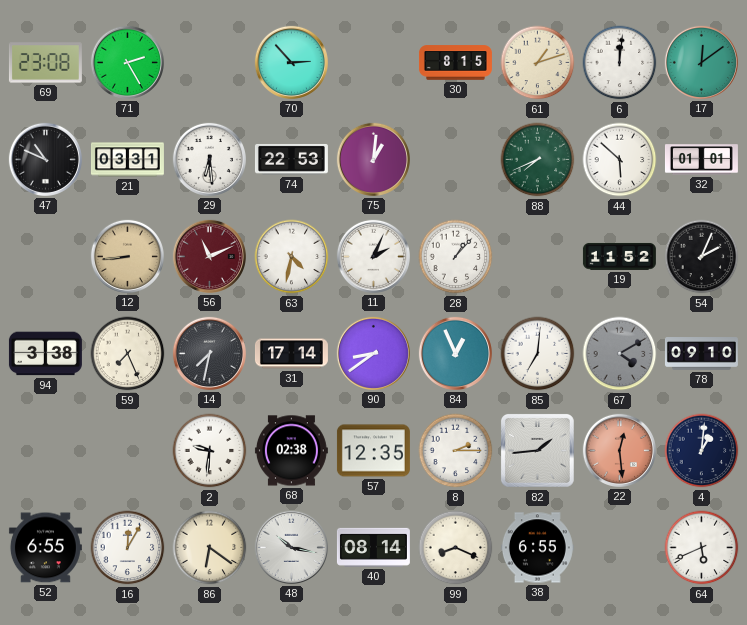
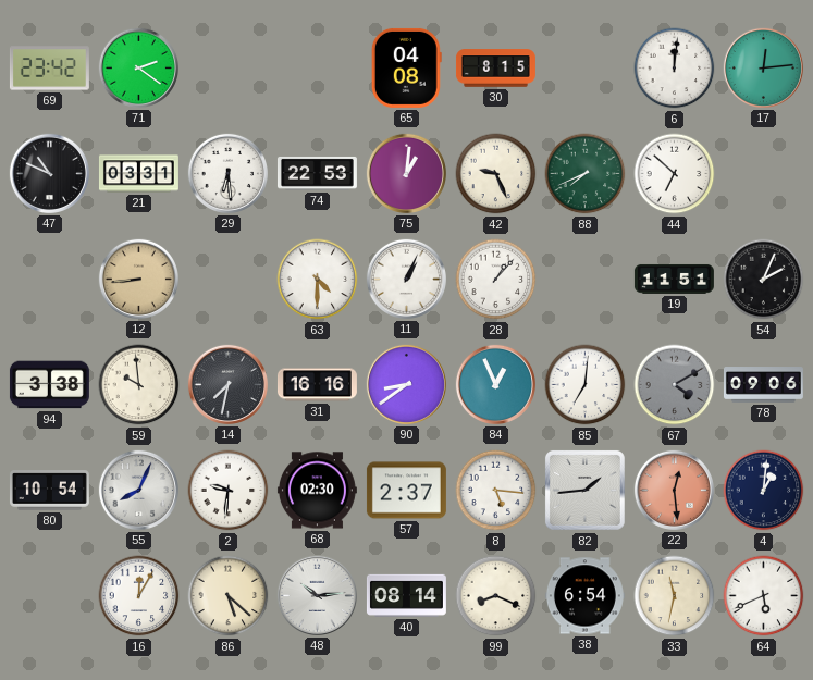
69: 23:08 -> 23:42 (49, 69)
71: 2:25 -> 2:21 (138, 67)
70: 2:53 -> none (291, 62)
65: none -> 04:08 (406, 67)
61: 1:12 -> none (538, 63)
17: 12:09 -> 12:14 (763, 67)
42: none -> 9:26 (496, 174)
44: 5:52 -> 6:52 (675, 174)
32: 01:01 -> none (701, 160)
56: 11:11 -> none (209, 256)
63: 4:32 -> 4:30 (318, 280)
11: 2:04 -> 1:04 (406, 279)
19: 11:52 -> 11:51 (674, 279)
59: 7:26 -> 9:59 (139, 385)
31: 17:14 -> 16:16 (317, 385)
78: 09:10 -> 09:06 (763, 385)
80: none -> 10:54 (49, 491)
55: none -> 8:04 (138, 490)
68: 02:38 -> 02:30 (317, 491)
57: 12:35 -> 2:37 (406, 491)
8: 2:15 -> 5:16 (496, 491)
52: 6:55 -> none (45, 548)
86: 6:21 -> 5:22 (229, 596)
48: 10:17 -> 10:14 (317, 595)
38: 6:55 -> 6:54 (584, 596)
33: none -> 11:32 (675, 596)
